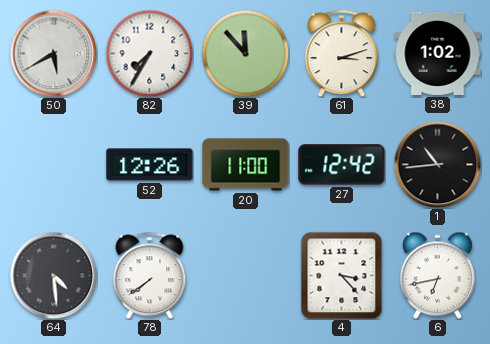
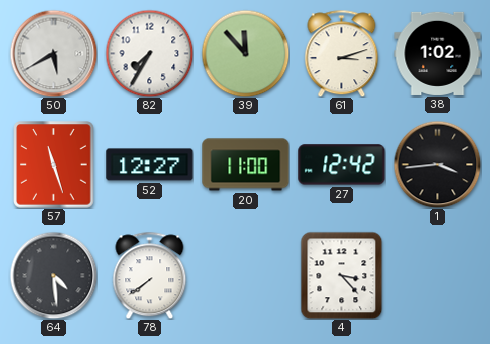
57: none -> 11:27 (54, 165)
52: 12:26 -> 12:27 (150, 165)
1: 10:44 -> 3:44 (437, 164)
6: 6:43 -> none (437, 275)
